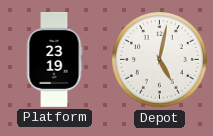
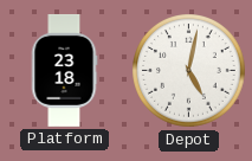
Platform: 23:19 -> 23:18 (64, 70)
